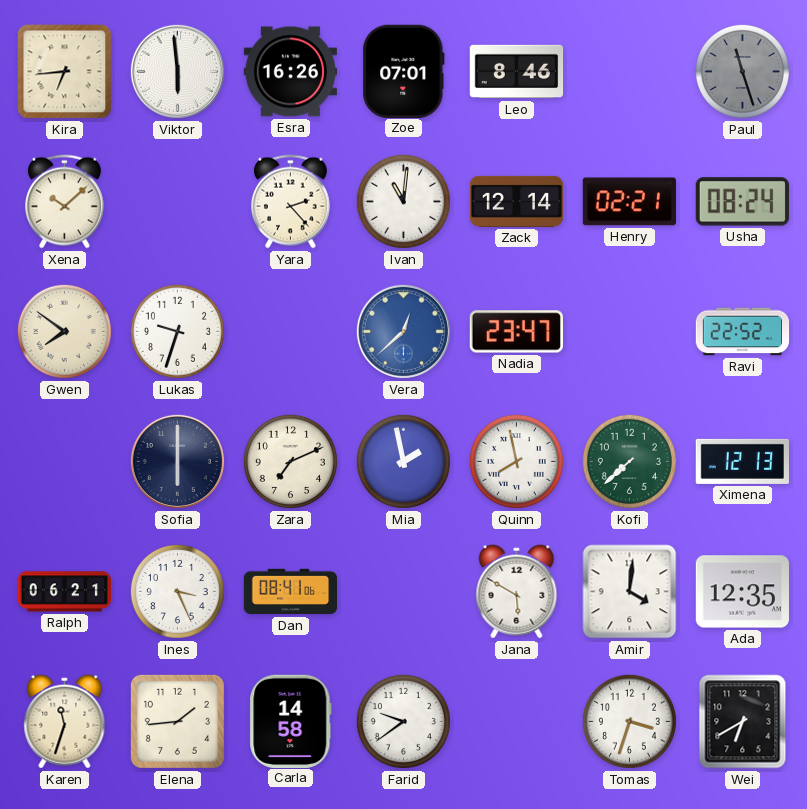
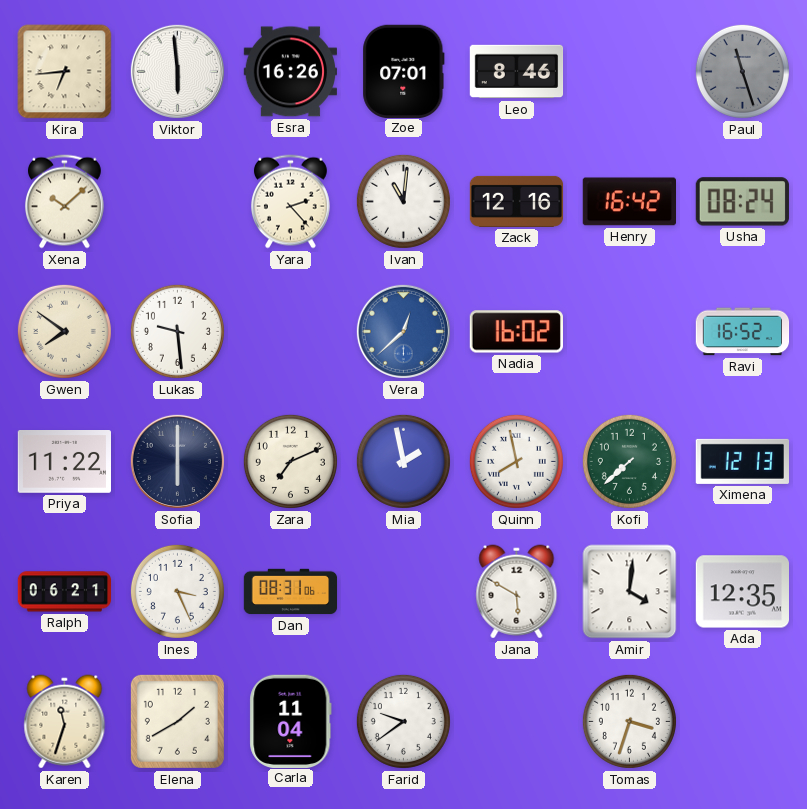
Zack: 12:14 -> 12:16 (517, 201)
Henry: 02:21 -> 16:42 (629, 202)
Lukas: 9:33 -> 9:29 (177, 331)
Nadia: 23:47 -> 16:02 (516, 332)
Ravi: 22:52 -> 16:52 (743, 332)
Priya: none -> 11:22 (64, 462)
Dan: 08:41 -> 08:31 (291, 592)
Elena: 1:44 -> 1:40 (177, 721)
Carla: 14:58 -> 11:04 (291, 721)
Wei: 6:40 -> none (743, 722)
